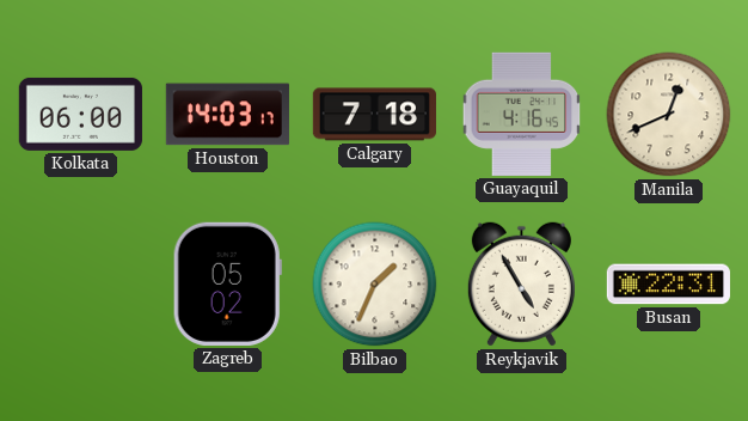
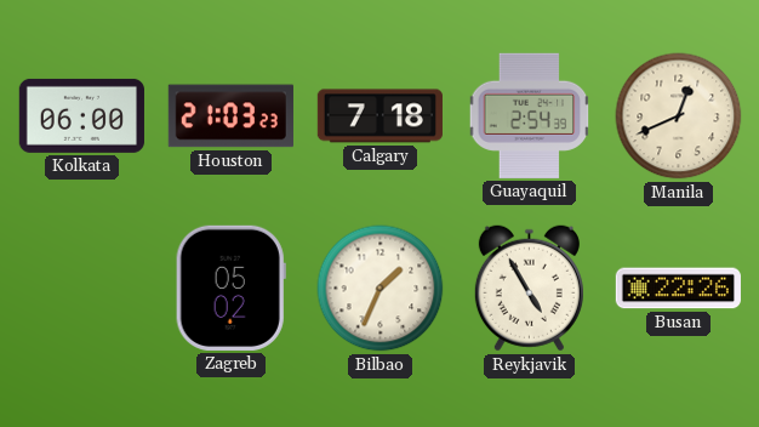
Houston: 14:03 -> 21:03 (230, 116)
Guayaquil: 4:16 -> 2:54 (530, 115)
Busan: 22:31 -> 22:26 (678, 289)
